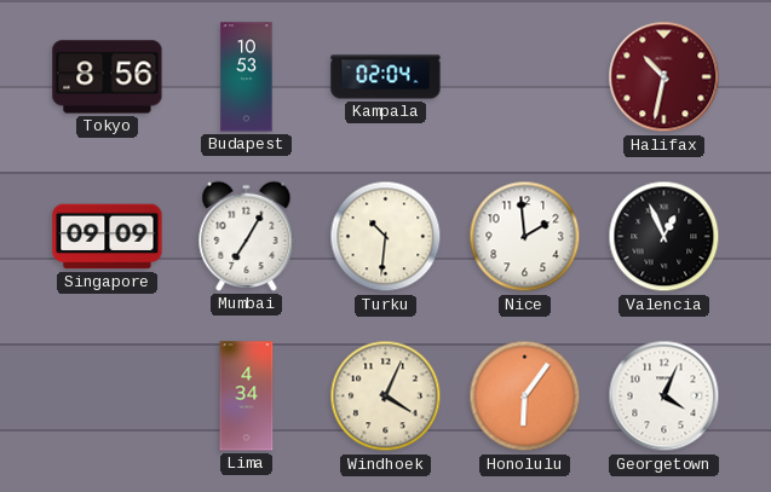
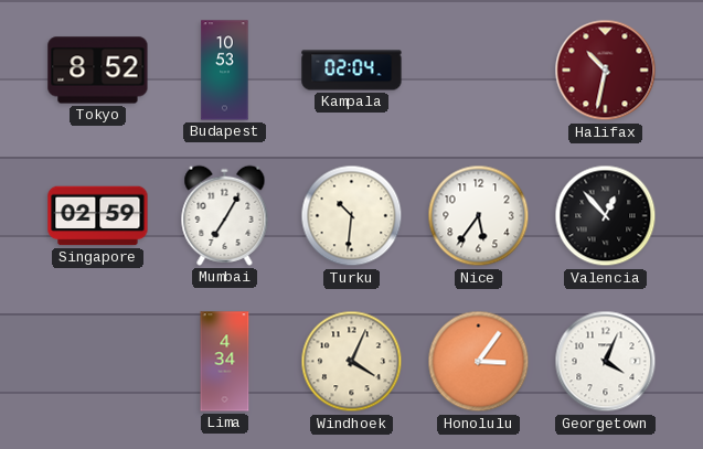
Tokyo: 8:56 -> 8:52 (98, 71)
Singapore: 09:09 -> 02:59 (98, 216)
Nice: 1:59 -> 5:36 (479, 216)
Valencia: 12:56 -> 12:53 (606, 216)
Honolulu: 6:06 -> 3:06 (479, 362)
